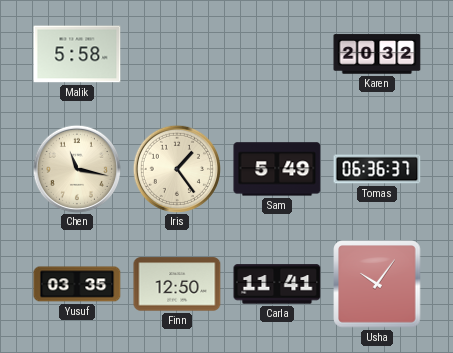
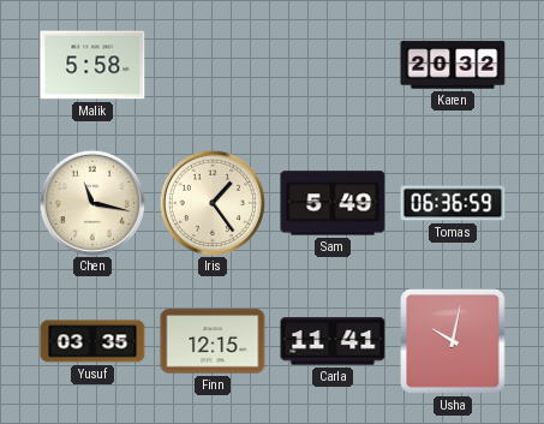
Tomas: 06:36:37 -> 06:36:59 (453, 203)
Finn: 12:50 -> 12:15 (213, 341)
Usha: 10:06 -> 10:02 (453, 341)
